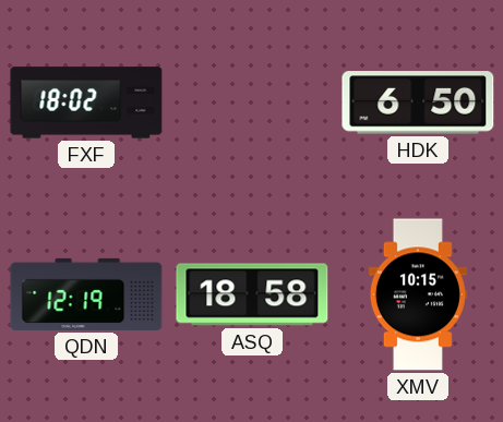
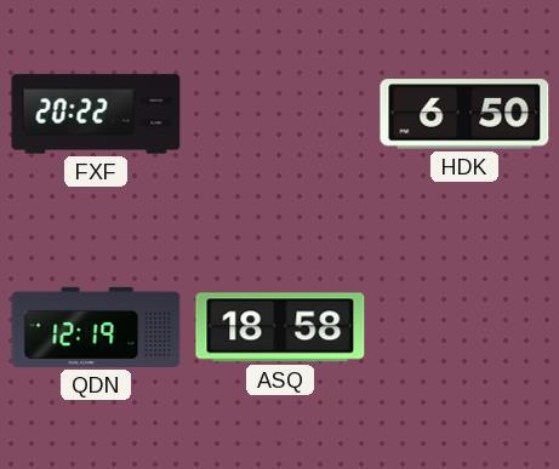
FXF: 18:02 -> 20:22 (96, 114)
XMV: 10:15 -> none (418, 294)
